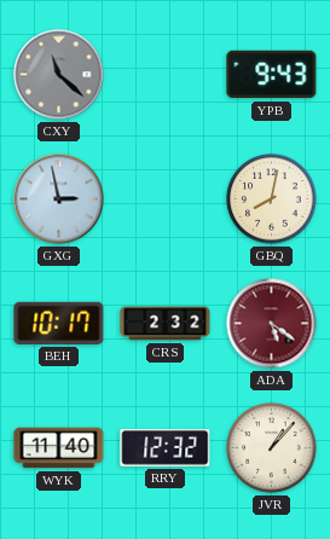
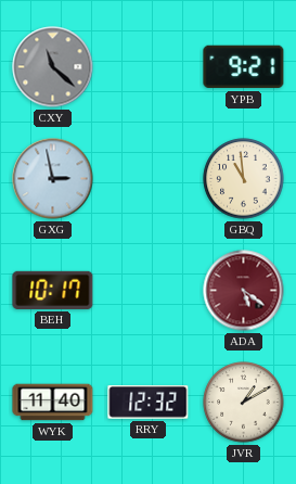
YPB: 9:43 -> 9:21 (244, 67)
GBQ: 8:02 -> 10:59 (244, 179)
CRS: 2:32 -> none (166, 324)
JVR: 1:07 -> 1:10 (244, 403)
